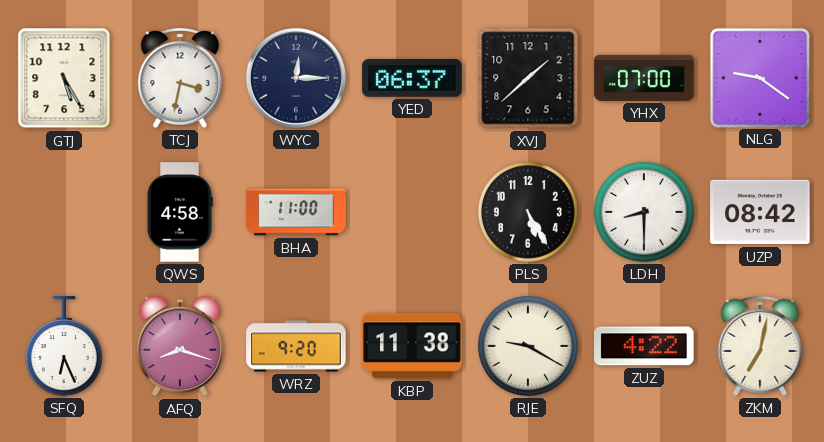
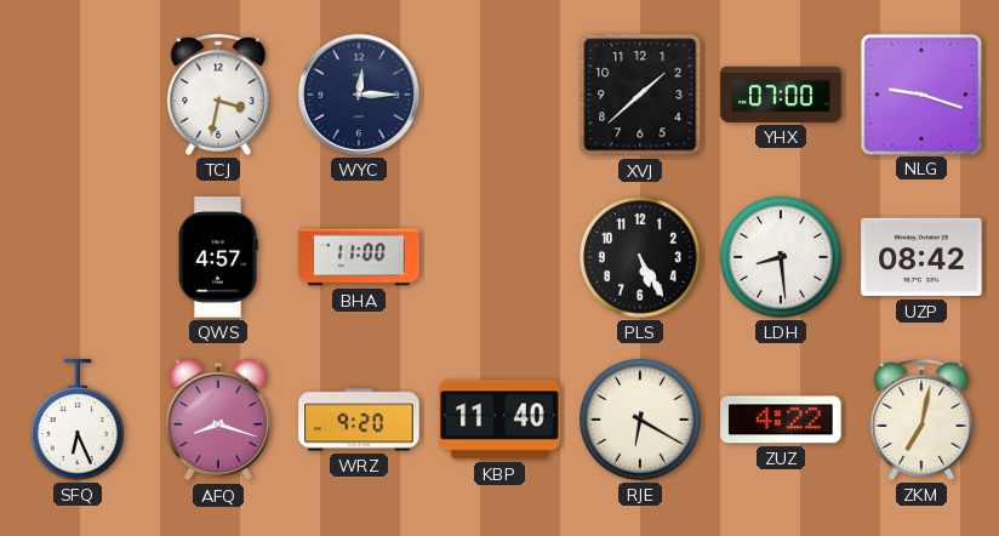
GTJ: 5:25 -> none (64, 78)
YED: 06:37 -> none (412, 78)
NLG: 9:21 -> 9:18 (920, 93)
QWS: 4:58 -> 4:57 (218, 257)
LDH: 8:30 -> 8:29 (782, 258)
KBP: 11:38 -> 11:40 (499, 420)
RJE: 9:20 -> 6:20 (641, 421)
